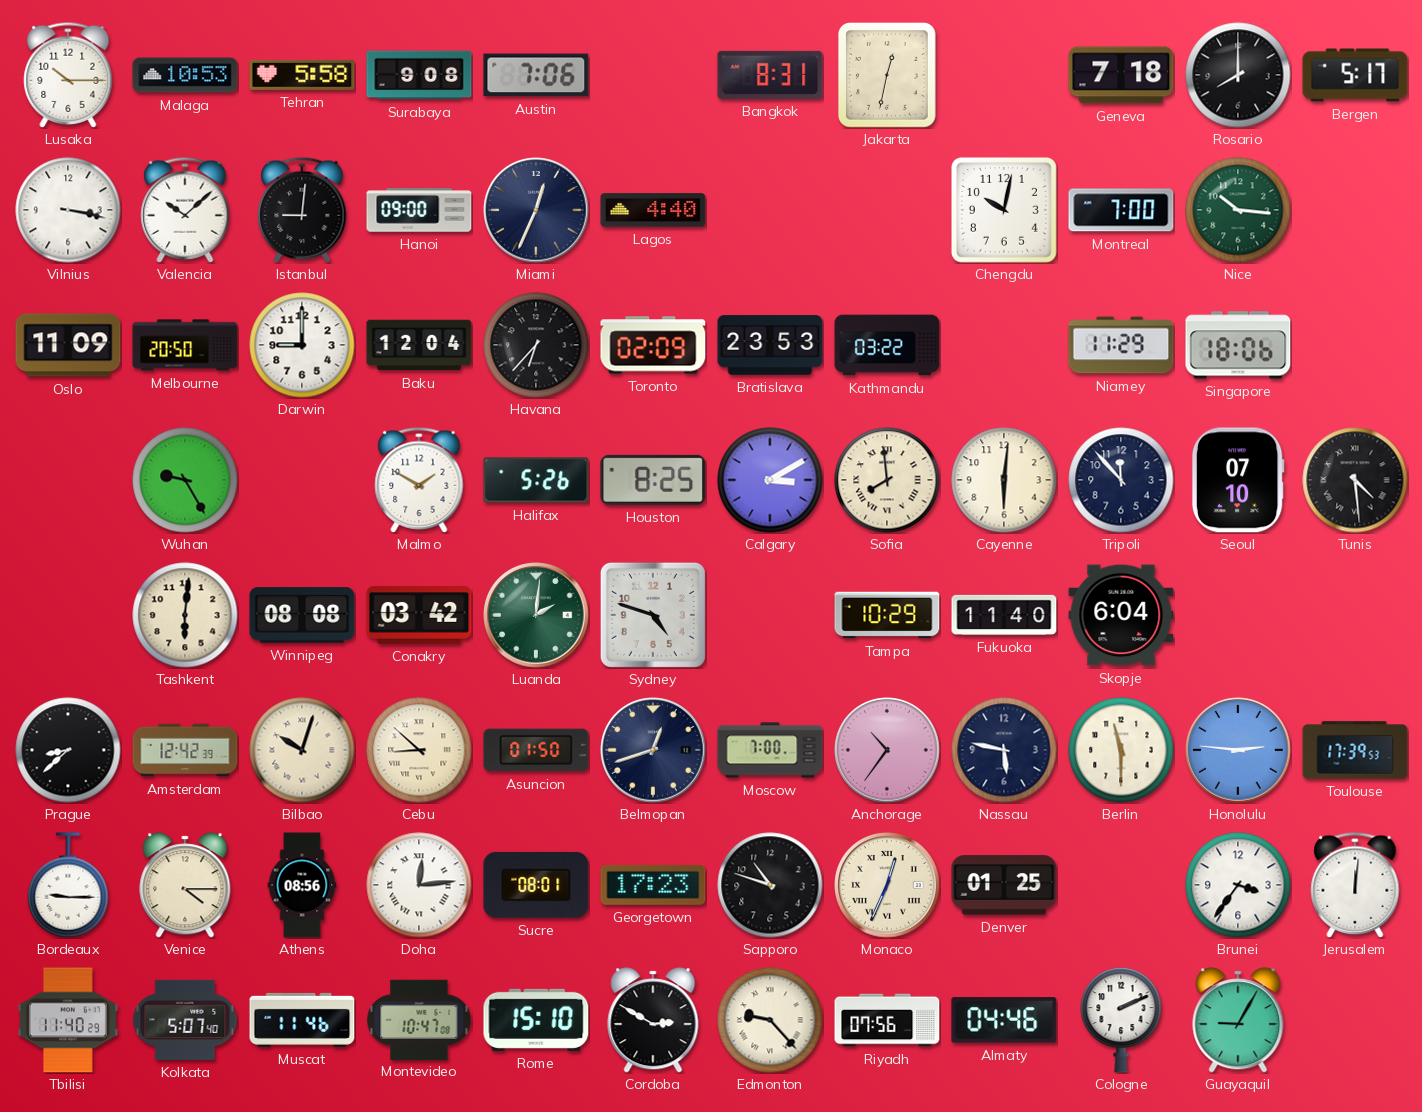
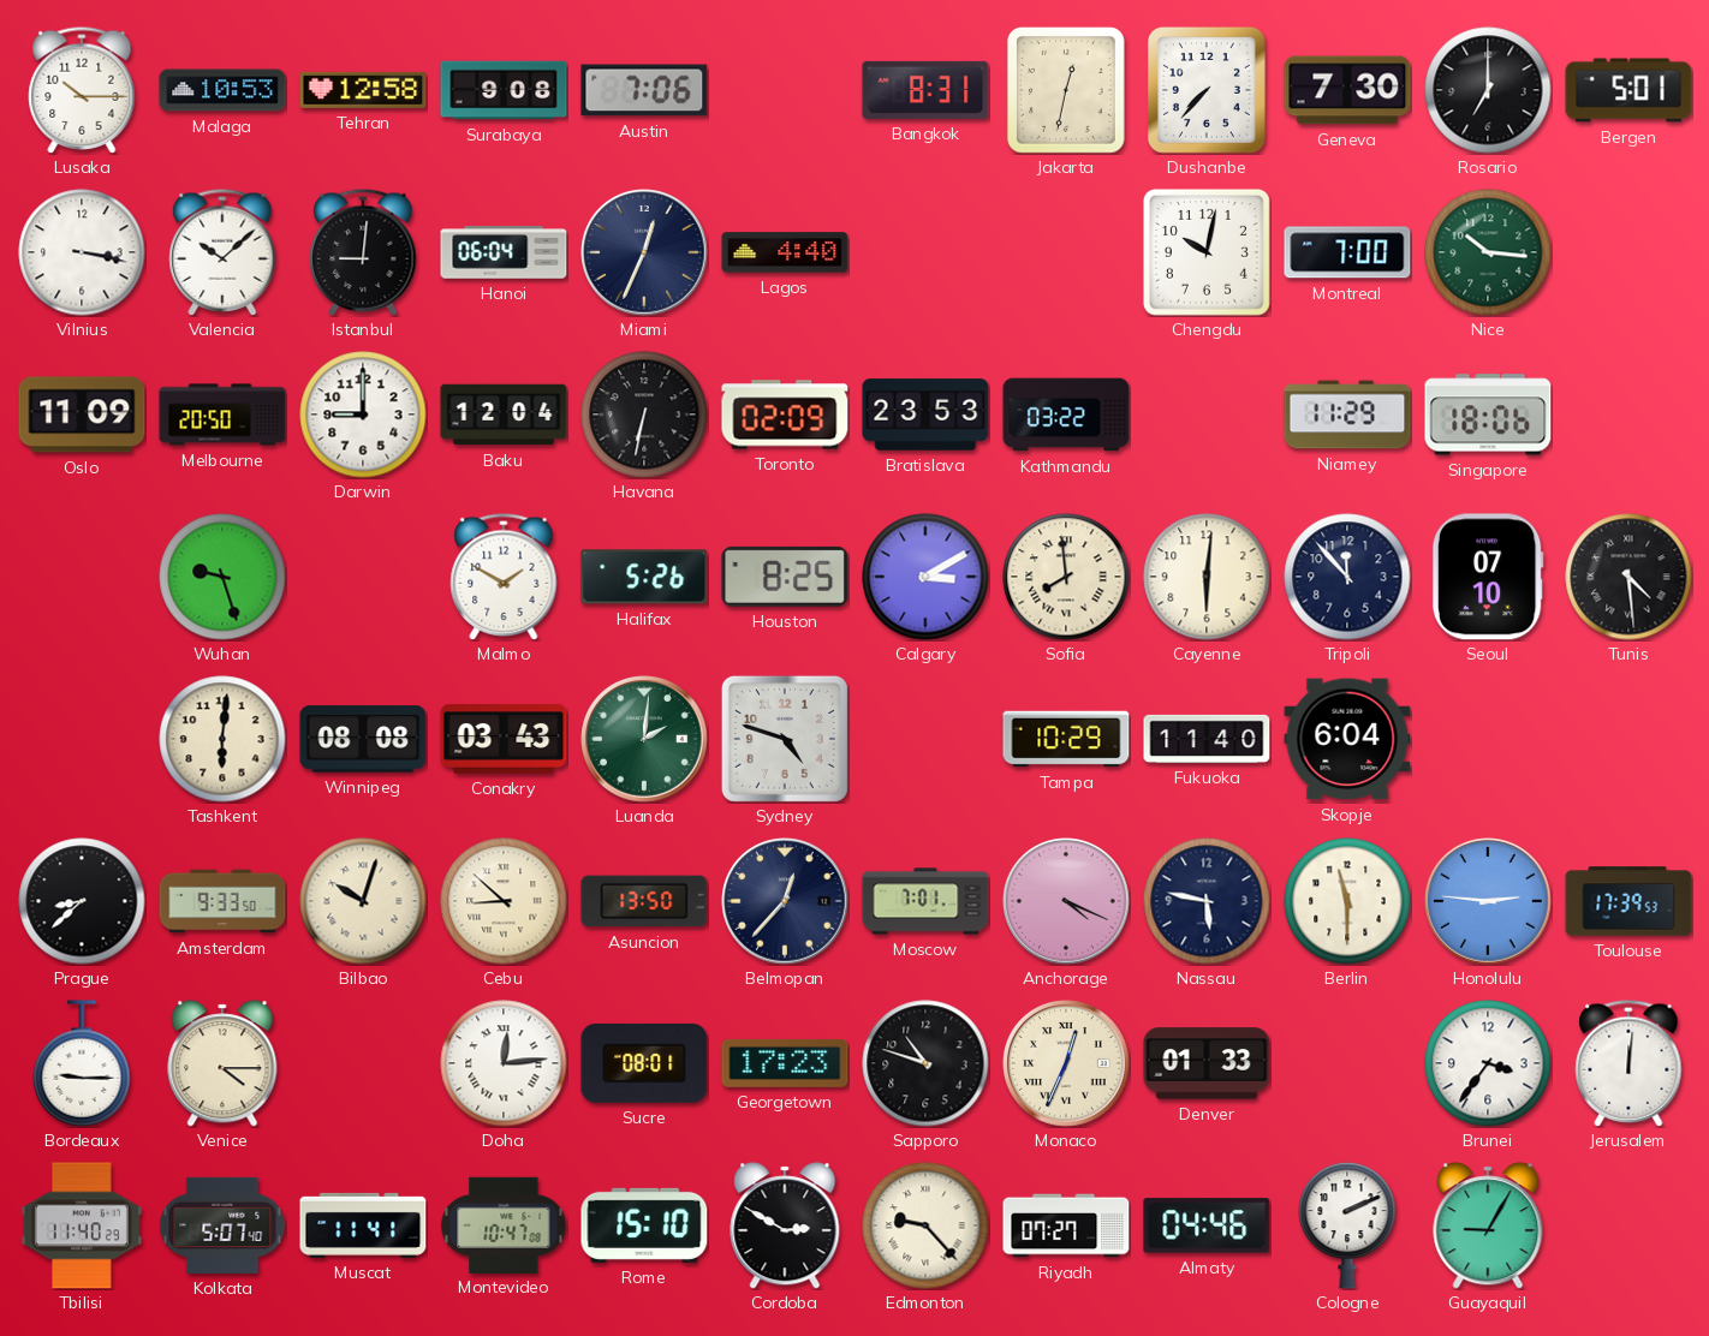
Tehran: 5:58 -> 12:58 (363, 90)
Dushanbe: none -> 7:37 (1207, 90)
Geneva: 7:18 -> 7:30 (1347, 90)
Rosario: 8:00 -> 7:00 (1488, 90)
Bergen: 5:17 -> 5:01 (1628, 90)
Hanoi: 09:00 -> 06:04 (504, 252)
Havana: 6:37 -> 6:32 (644, 414)
Wuhan: 9:25 -> 9:27 (222, 577)
Conakry: 03:42 -> 03:43 (504, 739)
Amsterdam: 12:42 -> 9:33 (222, 901)
Asuncion: 01:50 -> 13:50 (644, 901)
Belmopan: 12:42 -> 12:37 (785, 901)
Moscow: 7:00 -> 7:01 (925, 901)
Anchorage: 10:36 -> 4:19 (1066, 901)
Athens: 08:56 -> none (302, 885)
Denver: 01:25 -> 01:33 (1207, 1063)
Muscat: 11:46 -> 11:41 (363, 1225)
Riyadh: 07:56 -> 07:27 (1066, 1225)
